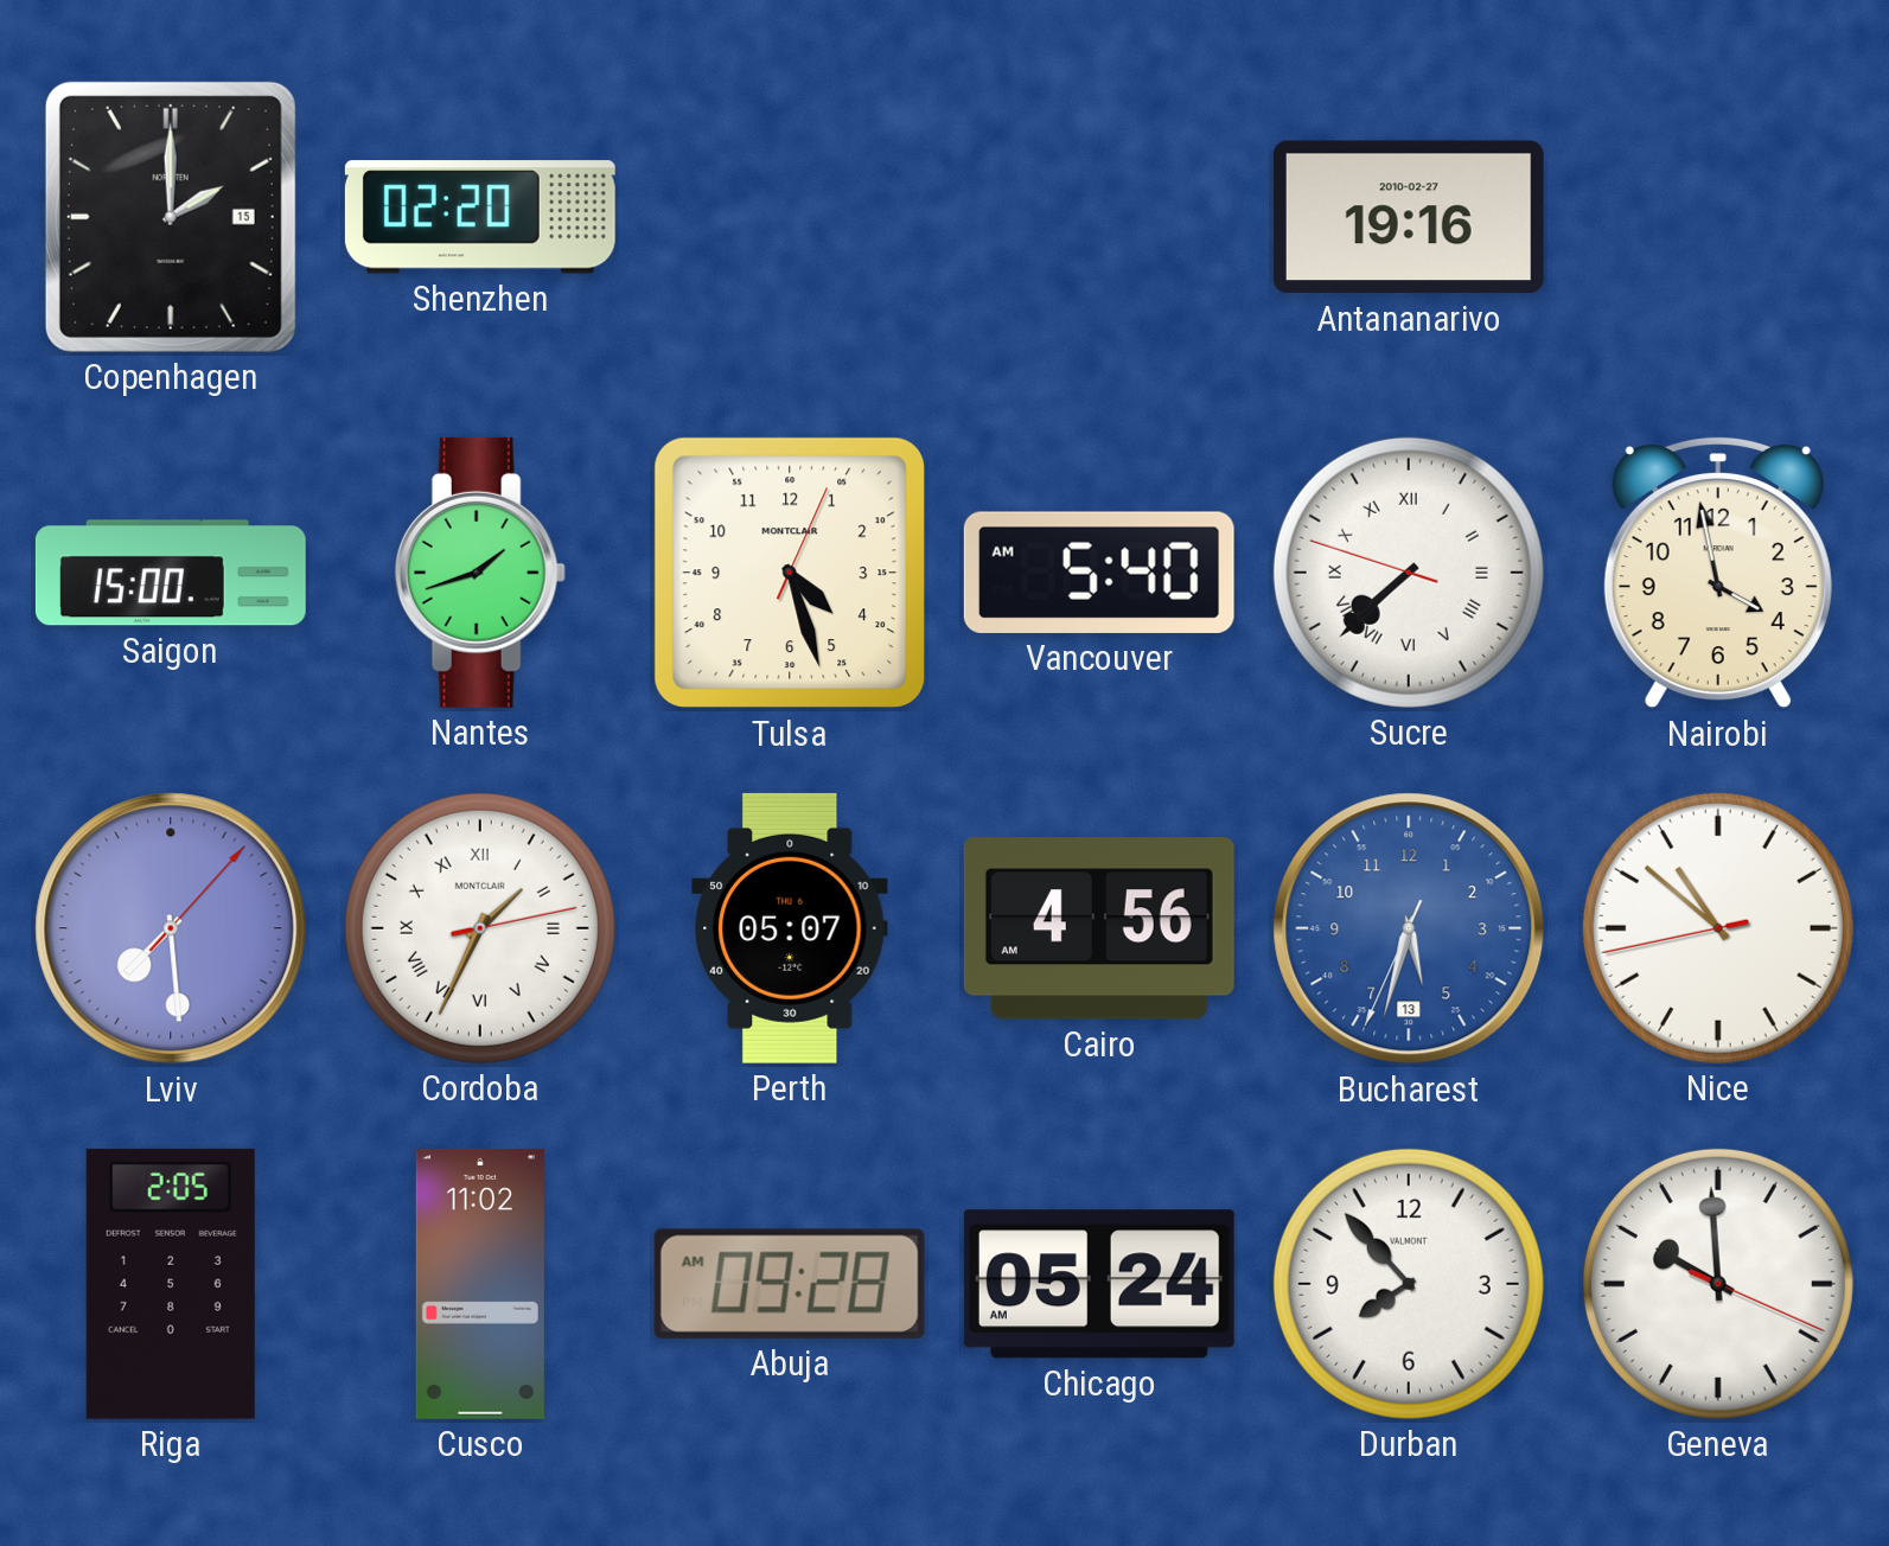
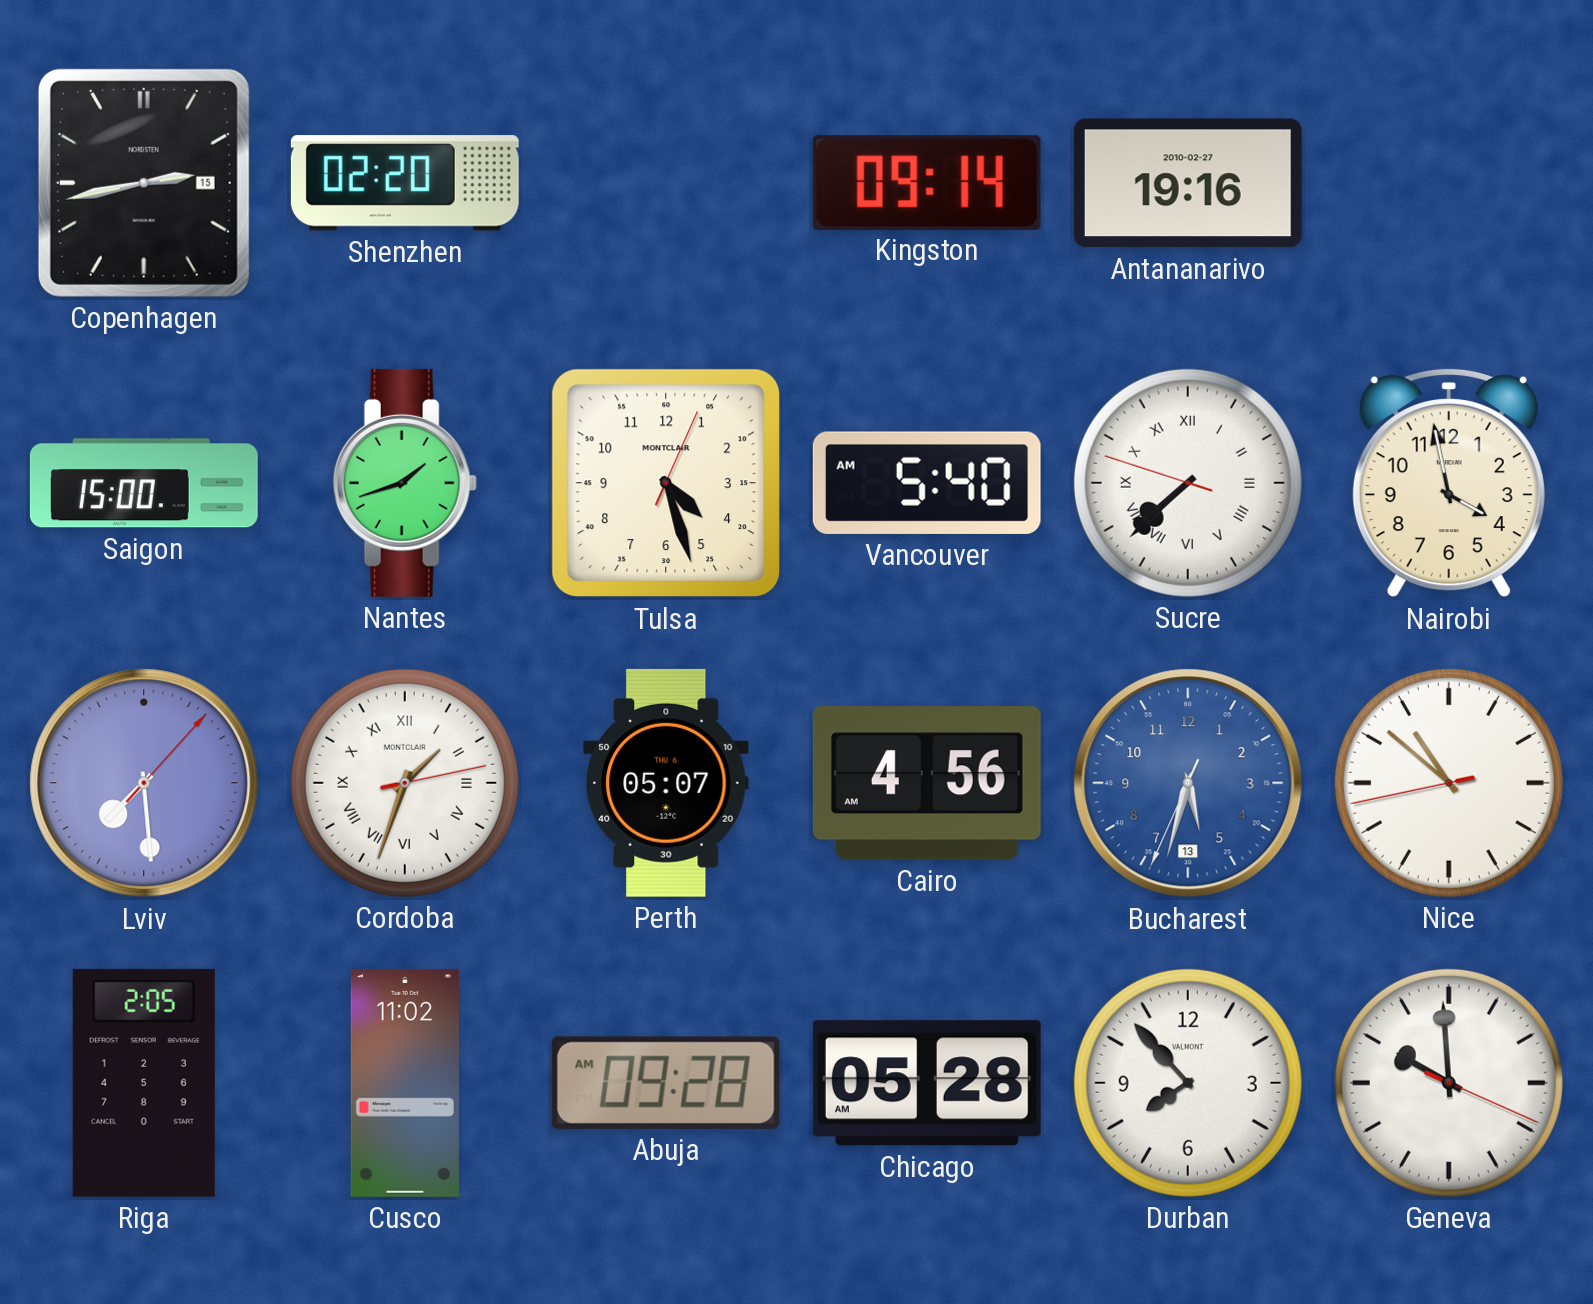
Copenhagen: 2:00 -> 2:43 (144, 183)
Kingston: none -> 09:14 (927, 182)
Cordoba: 1:34 -> 1:33 (405, 783)
Chicago: 05:24 -> 05:28 (927, 1083)
